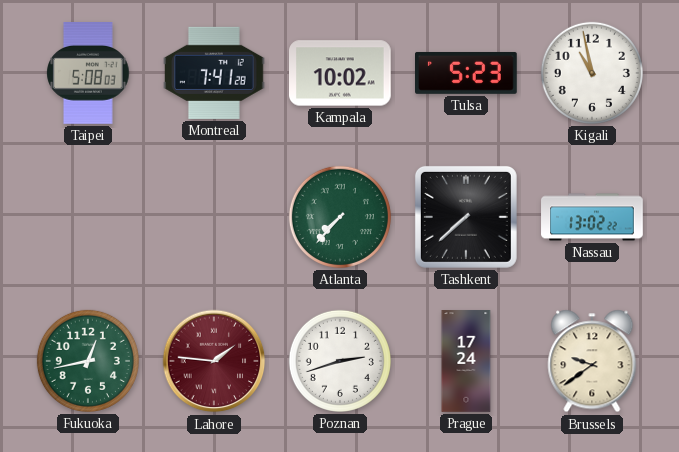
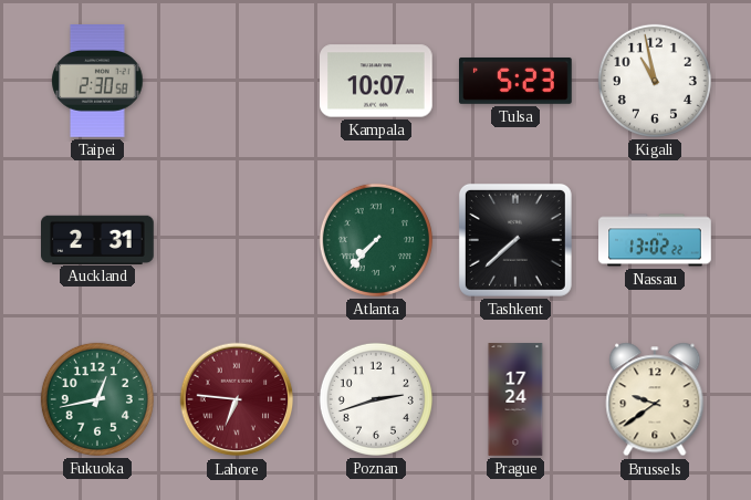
Taipei: 5:08 -> 2:30 (97, 82)
Montreal: 7:41 -> none (215, 73)
Kampala: 10:02 -> 10:07 (377, 81)
Auckland: none -> 2:31 (98, 239)
Lahore: 1:46 -> 6:46 (237, 399)
